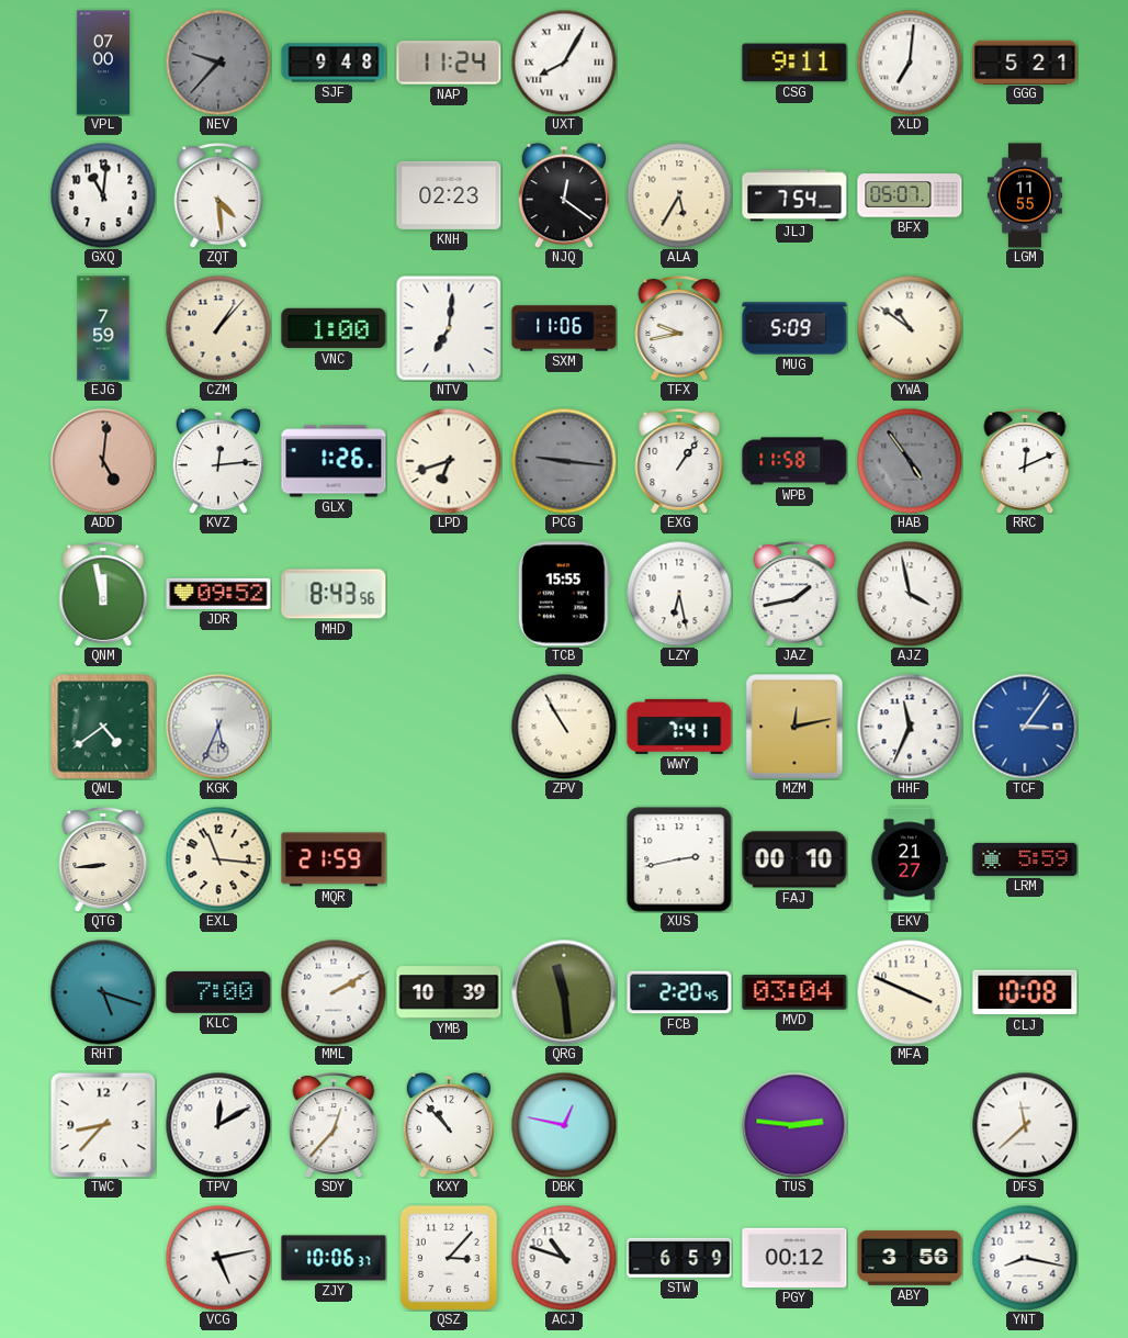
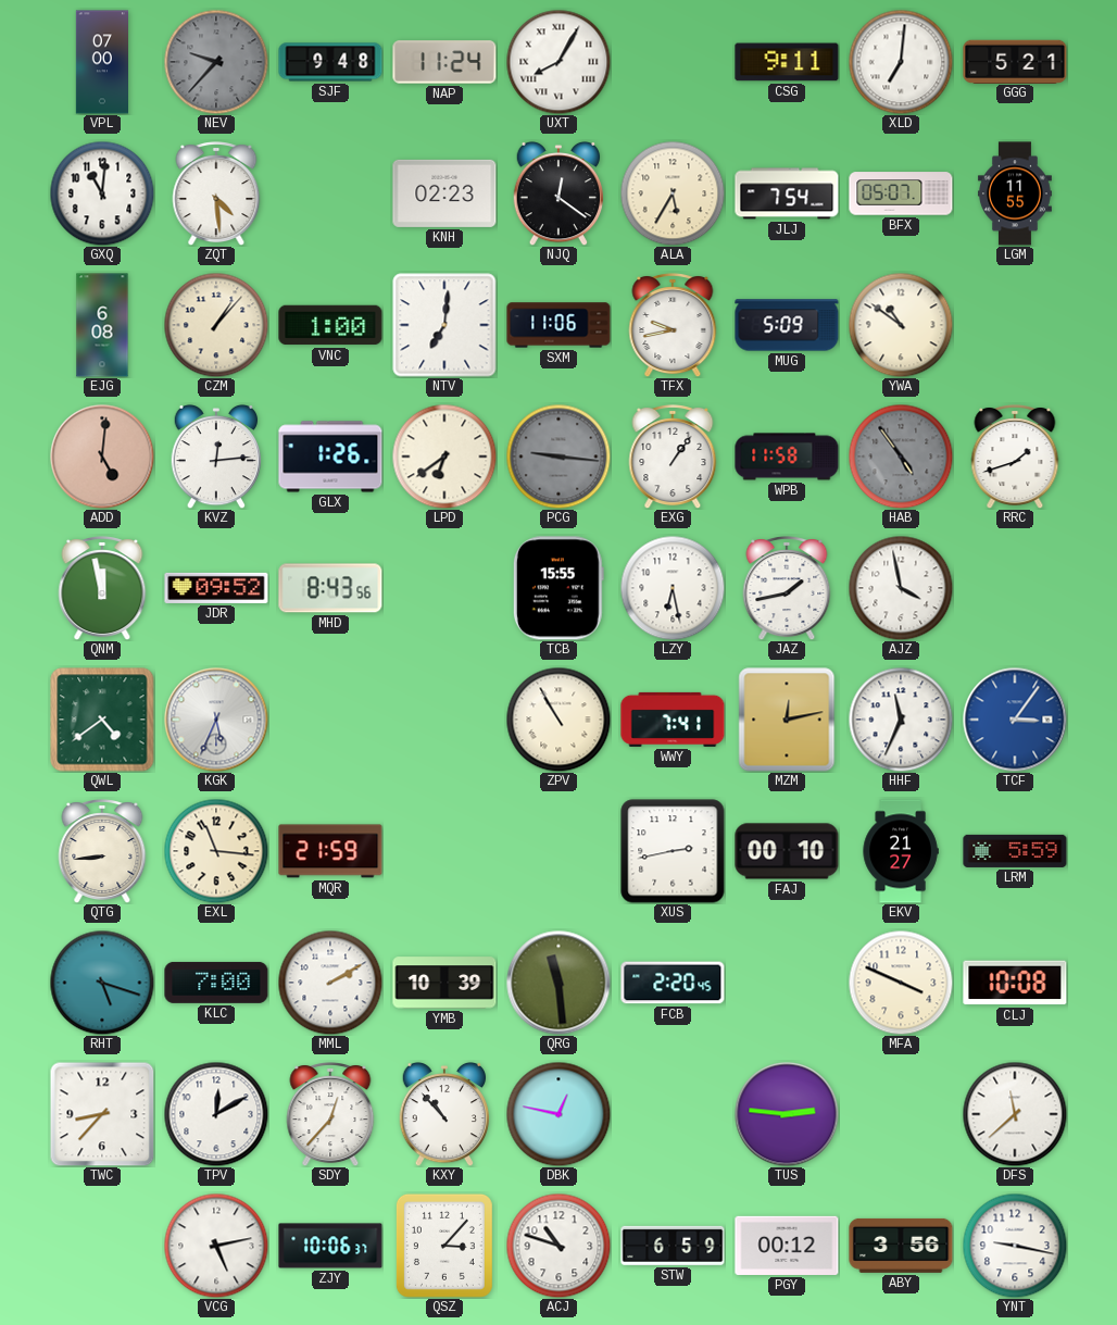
EJG: 7:59 -> 6:08 (102, 325)
LPD: 6:42 -> 6:39 (444, 457)
RRC: 12:11 -> 1:42 (1015, 458)
MVD: 03:04 -> none (794, 992)
YNT: 8:17 -> 9:17 (1015, 1246)
